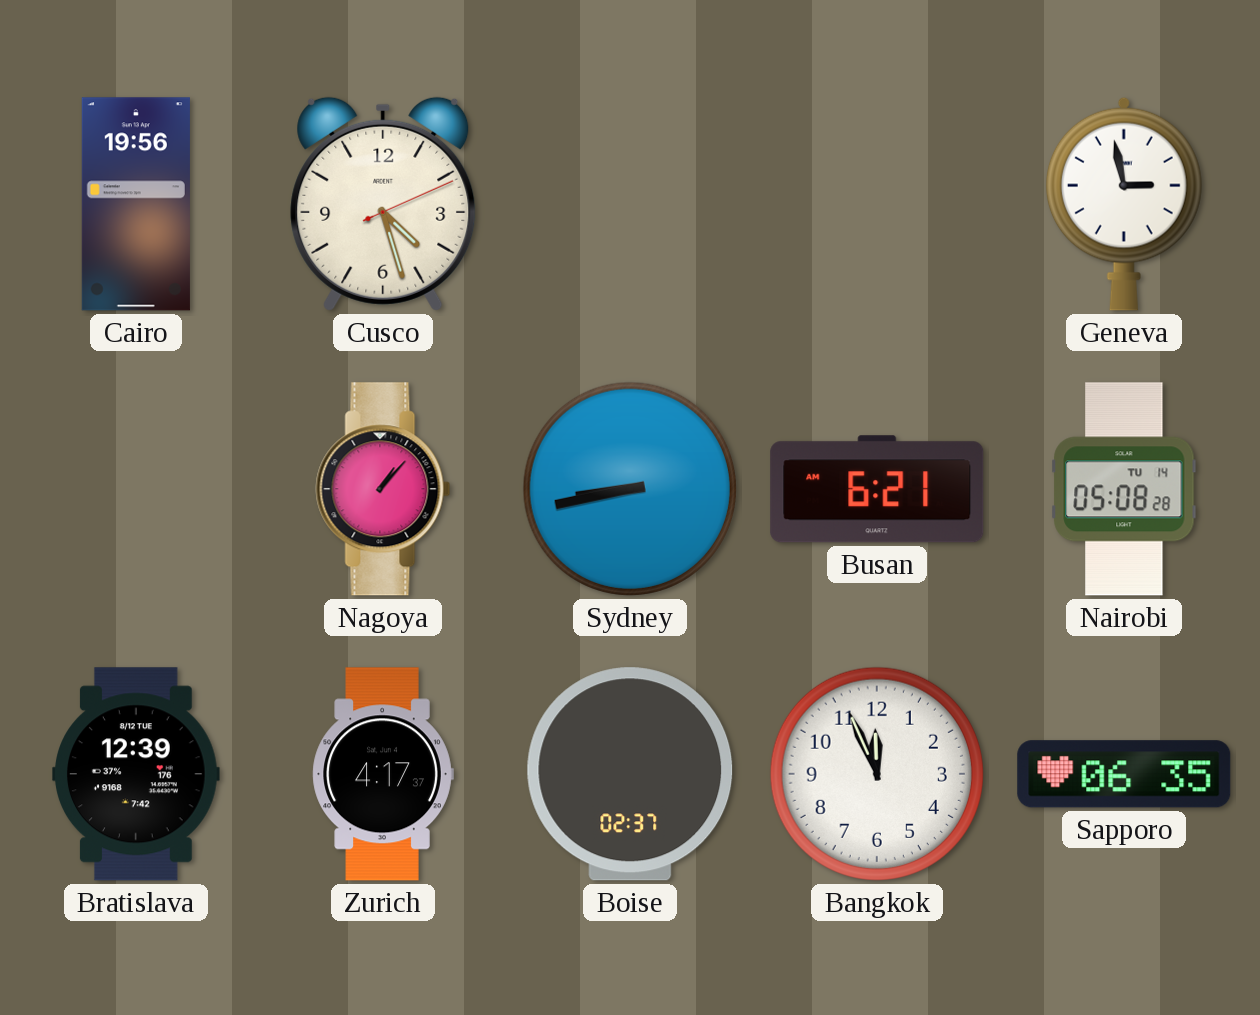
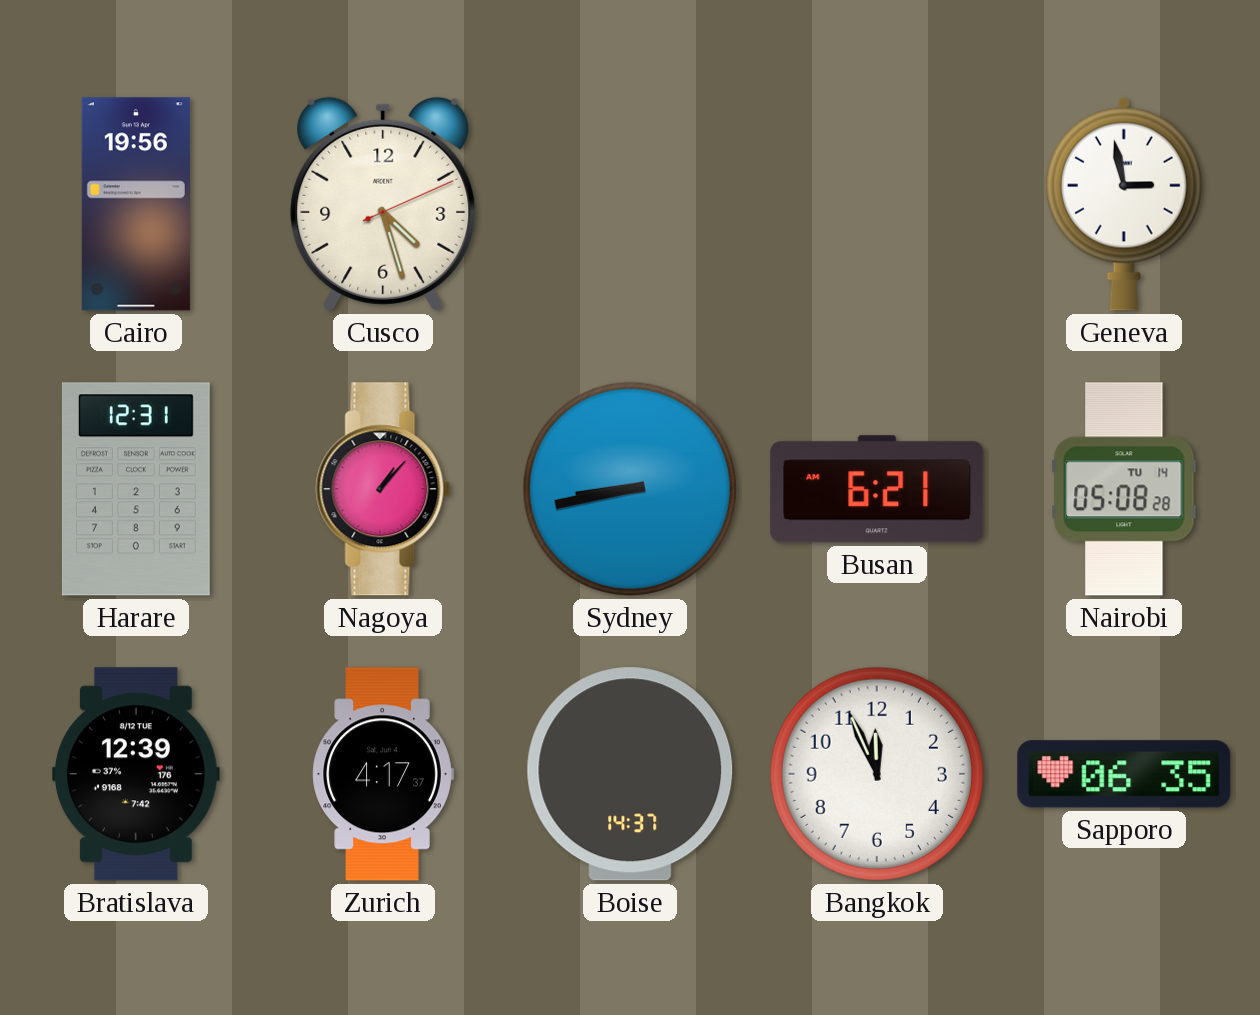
Harare: none -> 12:31 (136, 489)
Boise: 02:37 -> 14:37 (630, 774)
